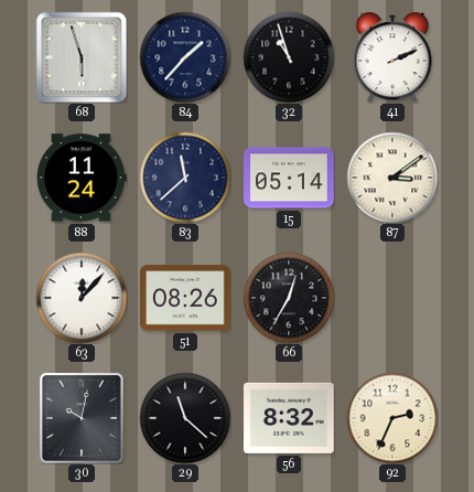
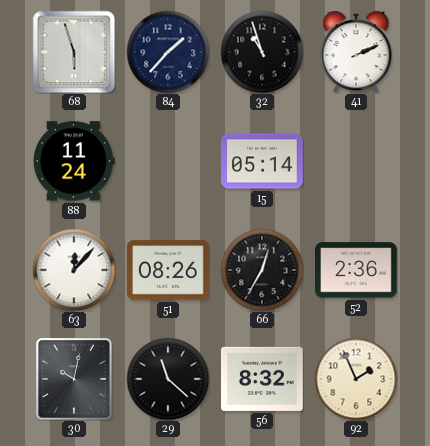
83: 11:38 -> none (185, 178)
87: 3:09 -> none (392, 178)
52: none -> 2:36 (357, 270)
92: 2:34 -> 1:56 (356, 379)
